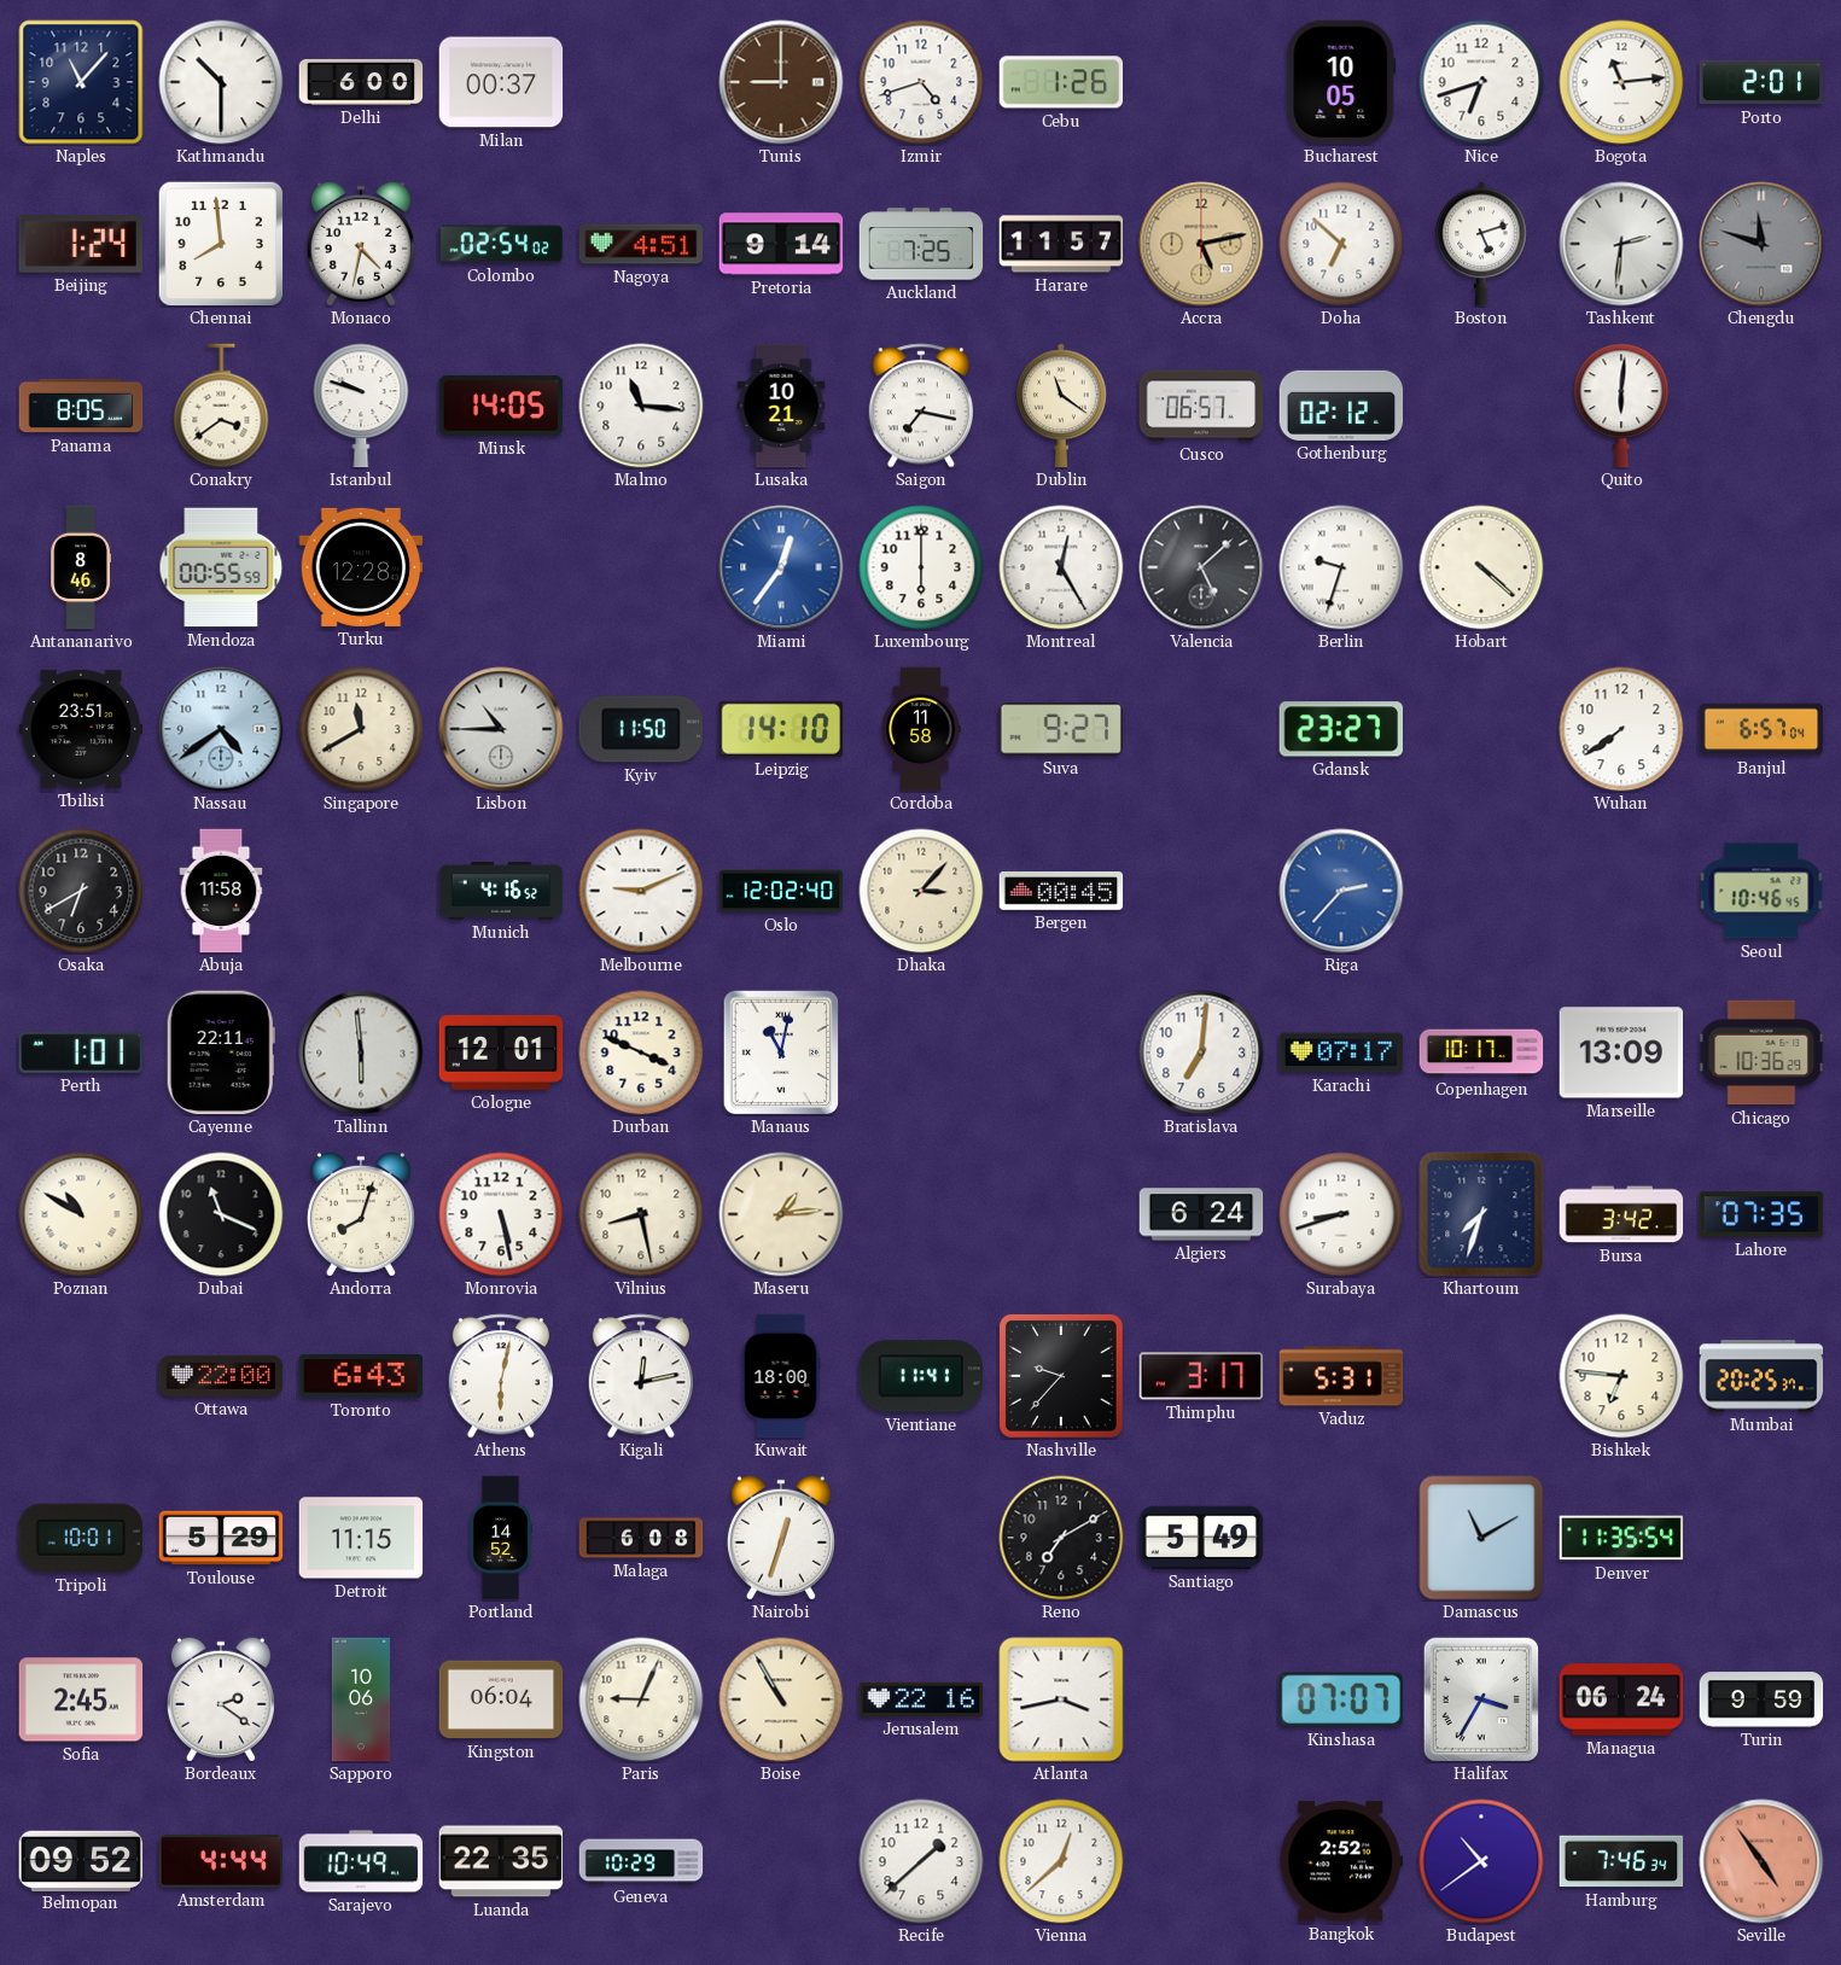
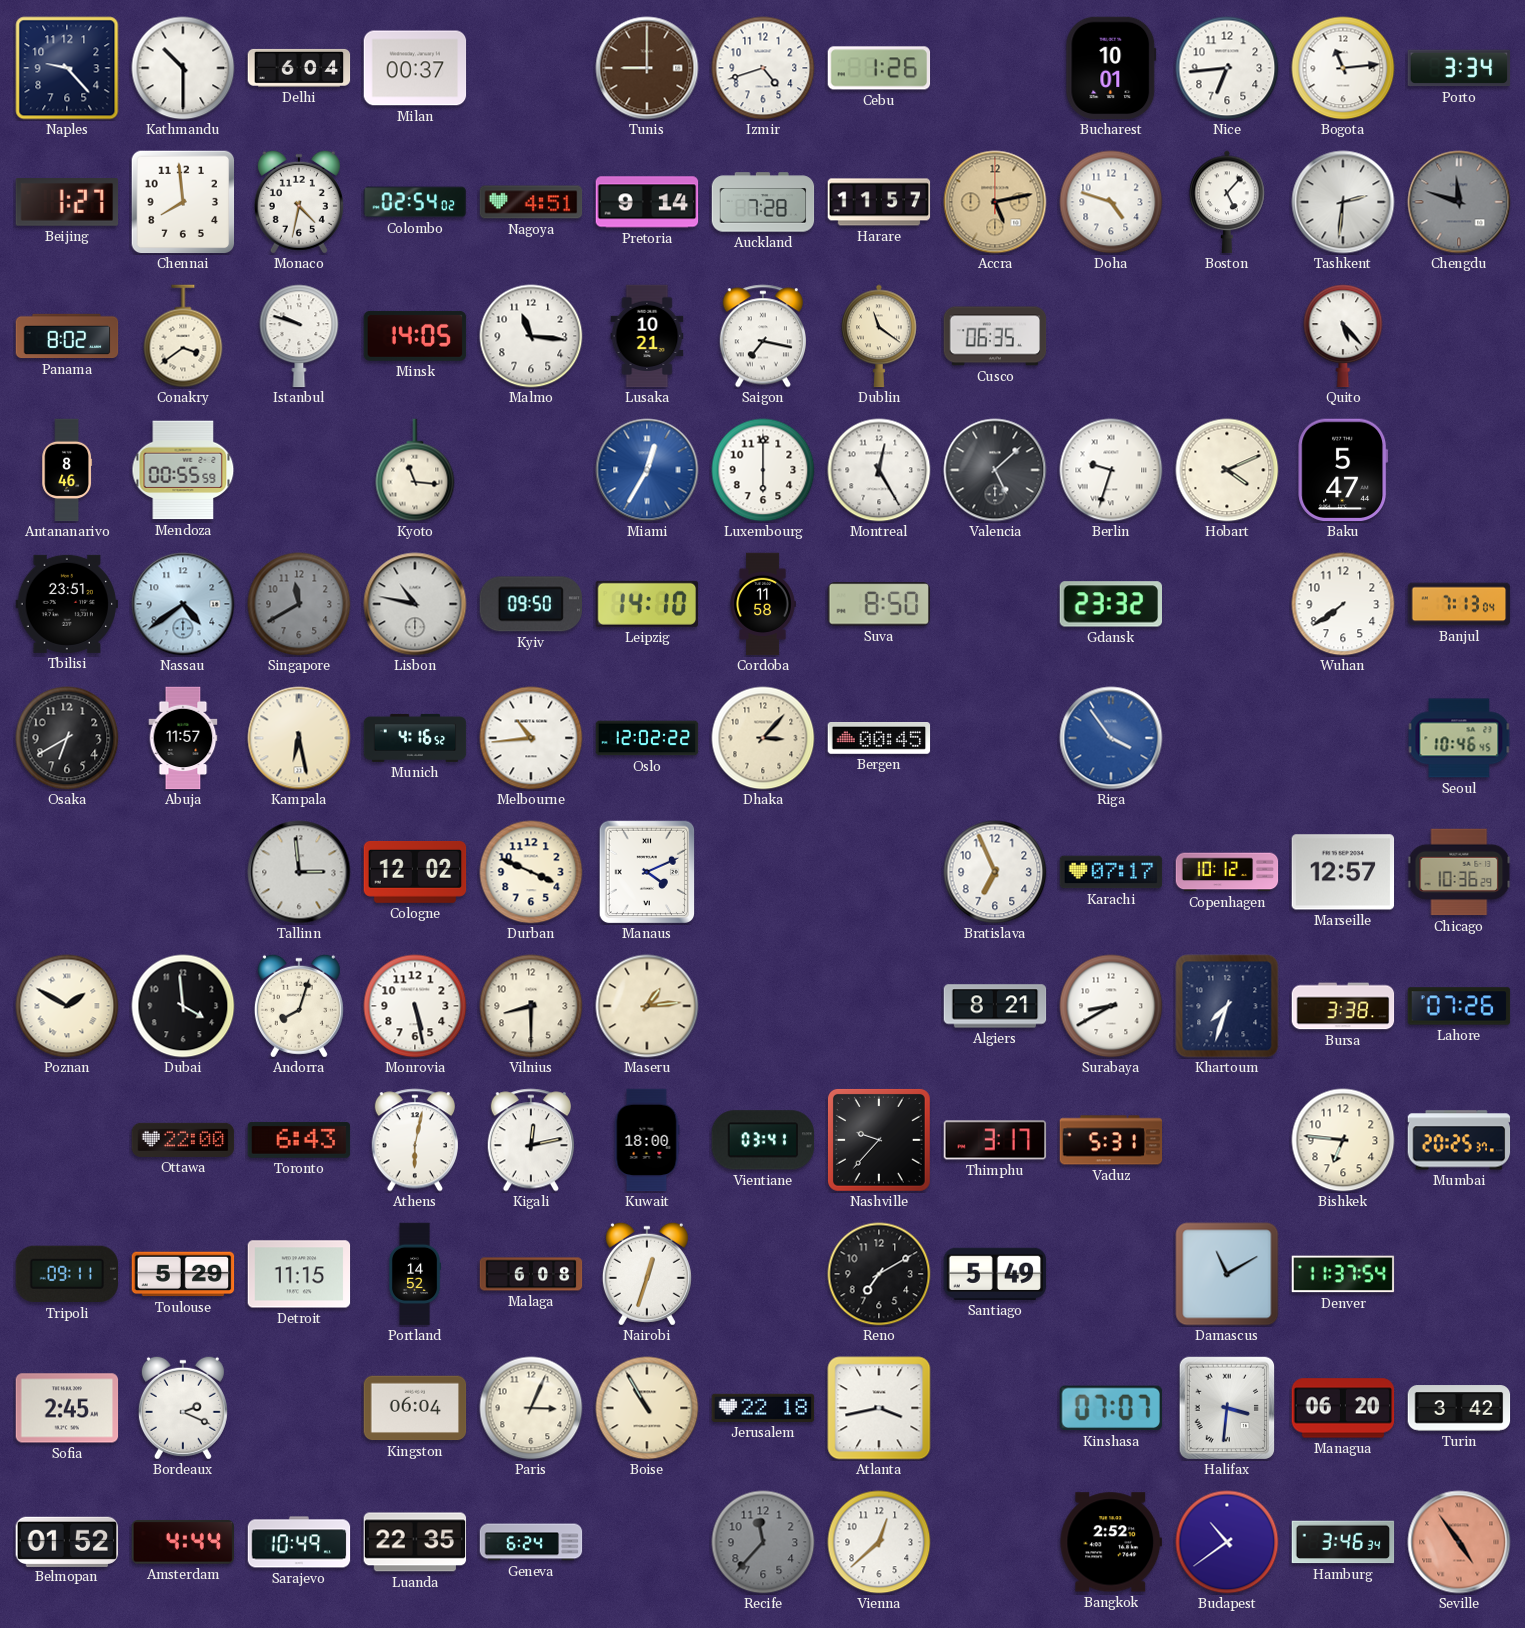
Naples: 11:07 -> 9:23 (67, 68)
Delhi: 6:00 -> 6:04 (299, 68)
Bucharest: 10:05 -> 10:01 (1111, 68)
Nice: 6:42 -> 6:44 (1227, 68)
Porto: 2:01 -> 3:34 (1459, 68)
Beijing: 1:24 -> 1:27 (67, 203)
Auckland: 7:25 -> 7:28 (763, 202)
Doha: 6:52 -> 4:48 (1111, 202)
Boston: 5:12 -> 5:07 (1227, 202)
Panama: 8:05 -> 8:02 (67, 336)
Cusco: 06:57 -> 06:35 (995, 336)
Gothenburg: 02:12 -> none (1341, 406)
Quito: 6:01 -> 5:23 (1343, 336)
Turku: 12:28 -> none (361, 567)
Kyoto: none -> 11:16 (415, 470)
Miami: 12:36 -> 12:35 (647, 470)
Hobart: 4:22 -> 4:11 (1227, 470)
Baku: none -> 5:47 (1343, 470)
Singapore dial: cream -> grey (299, 604)
Lisbon: 10:45 -> 10:47 (415, 604)
Kyiv: 11:50 -> 09:50 (530, 604)
Suva: 9:27 -> 8:50 (879, 604)
Gdansk: 23:27 -> 23:32 (1111, 604)
Banjul: 6:57 -> 7:13 (1459, 604)
Abuja: 11:58 -> 11:57 (183, 738)
Kampala: none -> 6:28 (299, 738)
Melbourne: 9:11 -> 10:44 (531, 738)
Oslo: 12:02:40 -> 12:02:22 (647, 738)
Riga: 2:37 -> 3:54 (1111, 738)
Perth: 1:01 -> none (80, 1053)
Cayenne: 22:11 -> none (221, 1053)
Tallinn: 5:59 -> 2:59 (299, 872)
Cologne: 12:01 -> 12:02 (415, 872)
Manaus: 11:02 -> 4:11 (647, 872)
Bratislava: 7:01 -> 6:56 (995, 872)
Copenhagen: 10:17 -> 10:12 (1227, 872)
Marseille: 13:09 -> 12:57 (1343, 872)
Poznan: 10:50 -> 1:50 (67, 1006)
Dubai: 11:19 -> 3:59 (183, 1006)
Vilnius: 8:28 -> 8:30 (531, 1006)
Algiers: 6:24 -> 8:21 (995, 1006)
Surabaya: 8:42 -> 8:40 (1111, 1006)
Bursa: 3:42 -> 3:38 (1343, 1006)
Lahore: 07:35 -> 07:26 (1459, 1006)
Vientiane: 11:41 -> 03:41 (763, 1140)
Tripoli: 10:01 -> 09:11 (66, 1274)
Denver: 11:35 -> 11:37 (1343, 1274)
Bordeaux: 2:21 -> 2:19 (183, 1408)
Sapporo: 10:06 -> none (361, 1699)
Paris: 9:04 -> 3:04 (531, 1408)
Jerusalem: 22:16 -> 22:18 (763, 1408)
Halifax: 3:35 -> 3:31 (1227, 1408)
Managua: 06:24 -> 06:20 (1343, 1408)
Turin: 9:59 -> 3:42 (1459, 1408)
Belmopan: 09:52 -> 01:52 (67, 1541)
Geneva: 10:29 -> 6:24 (531, 1542)
Recife: 1:38 -> 11:37 (763, 1542)
Recife dial: white -> grey (763, 1542)
Hamburg: 7:46 -> 3:46 (1343, 1542)
